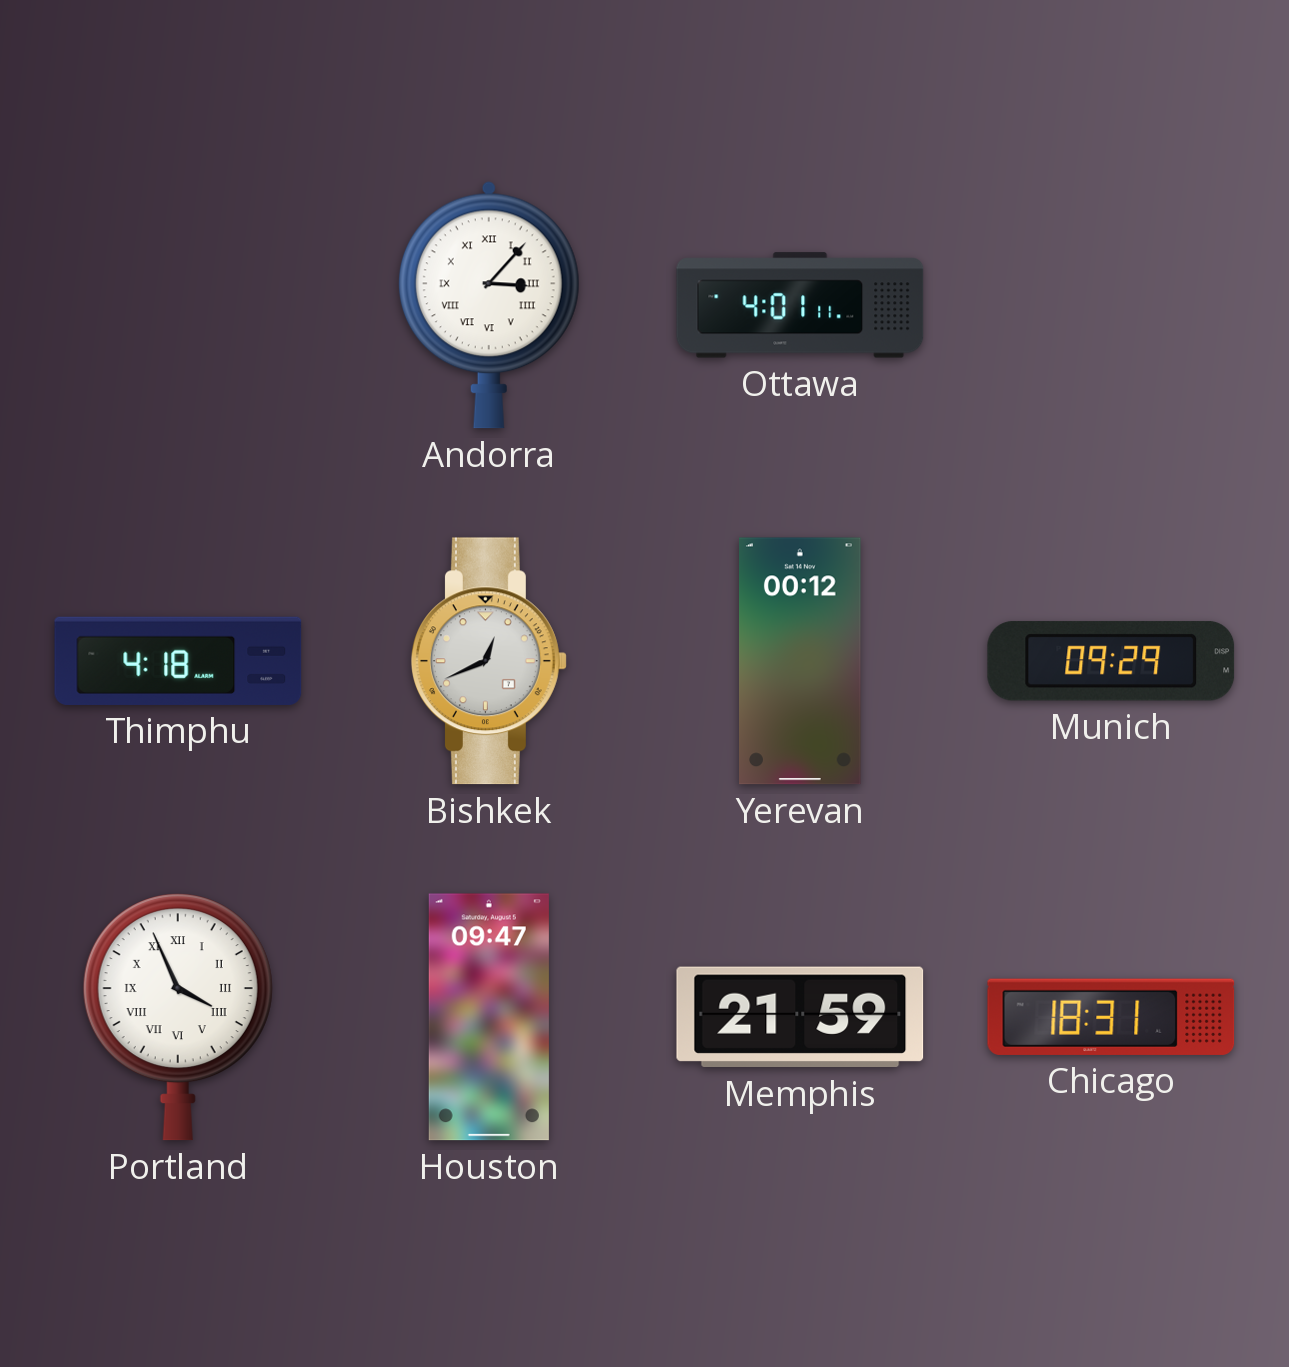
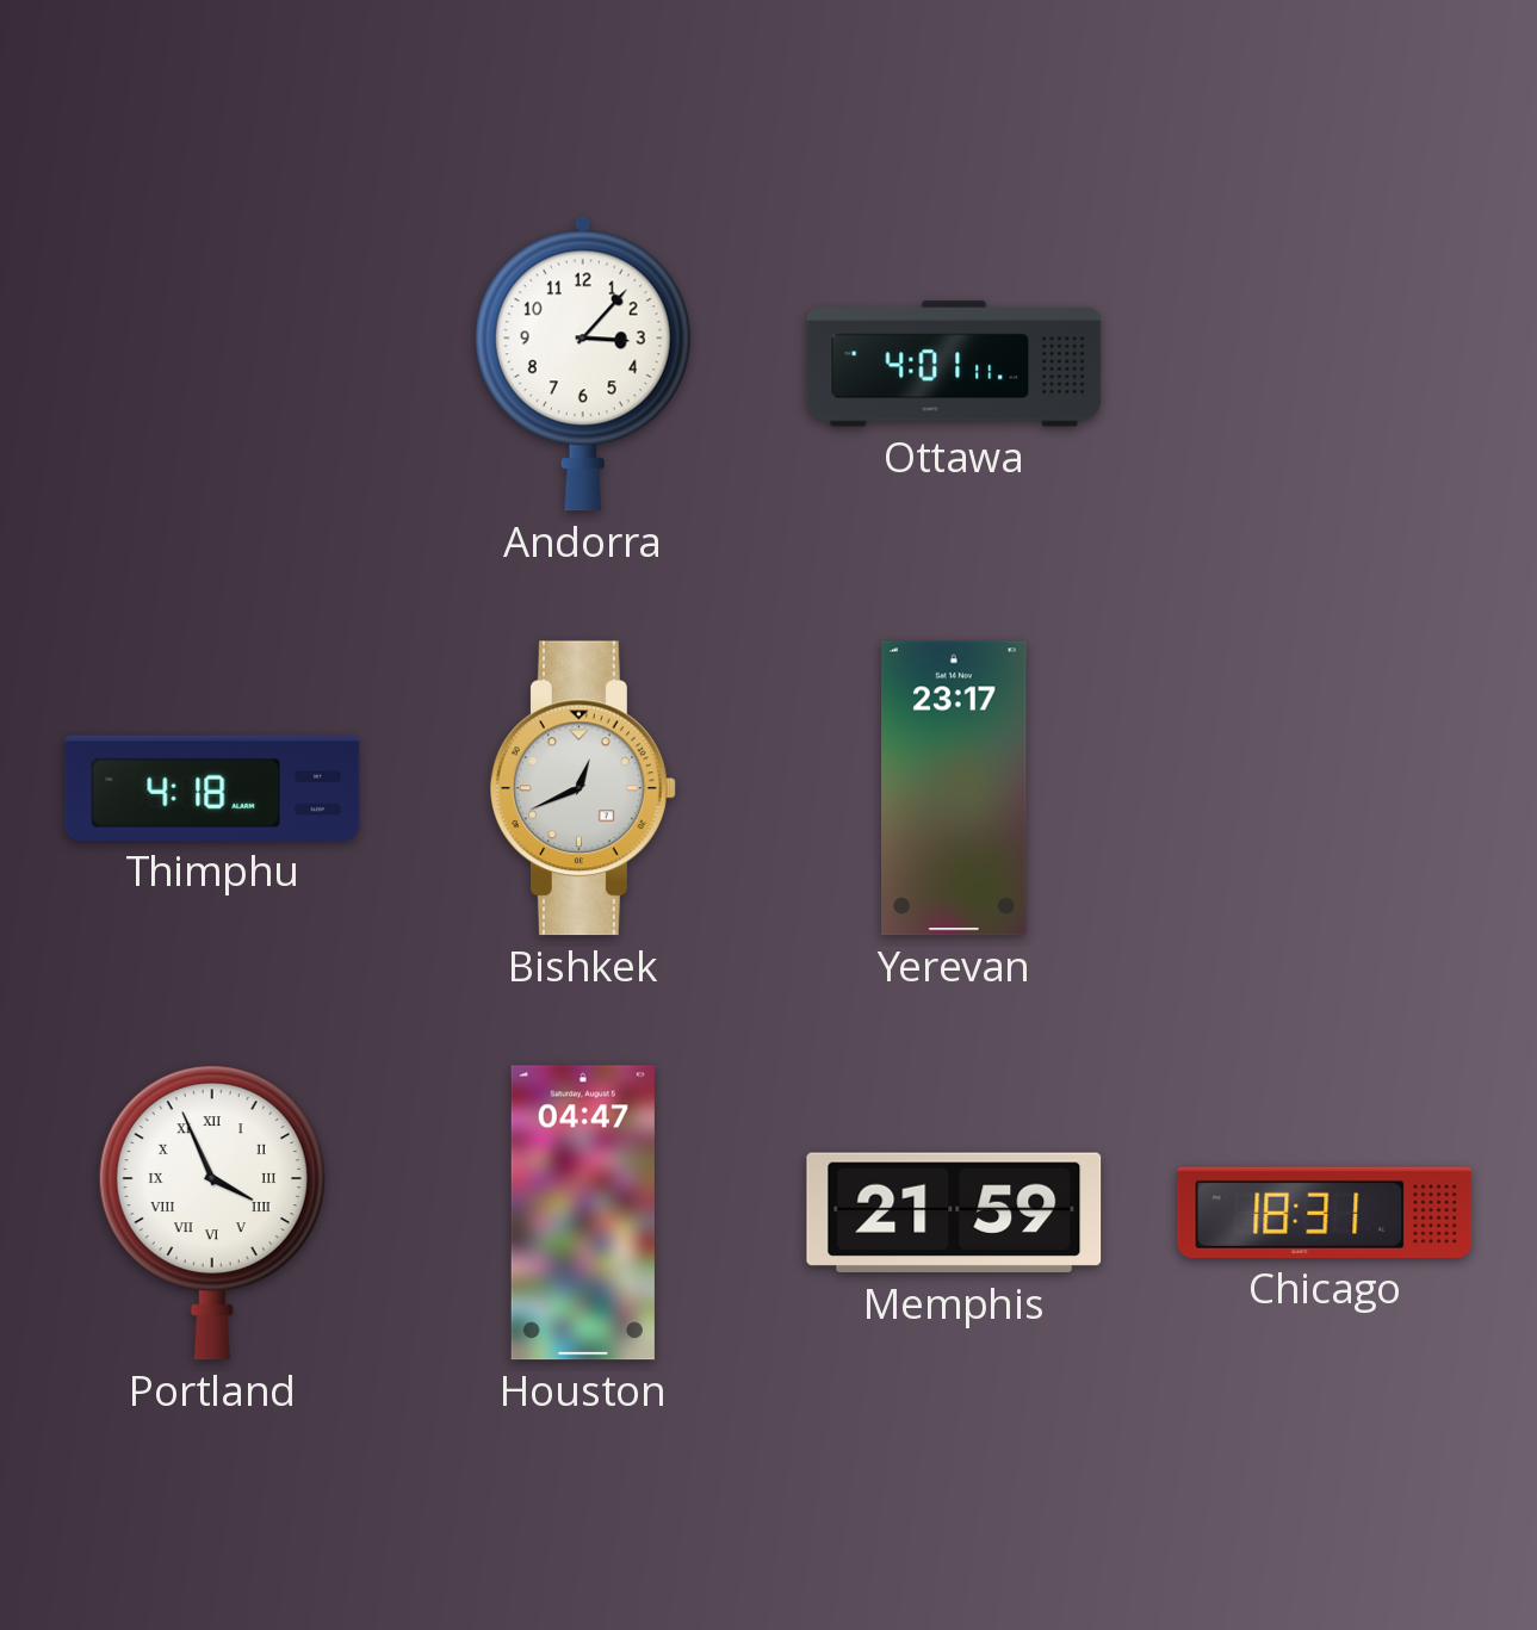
Andorra numerals: Roman -> Arabic (583, 364)
Yerevan: 00:12 -> 23:17 (954, 788)
Munich: 09:29 -> none (1111, 661)
Houston: 09:47 -> 04:47 (583, 1213)
